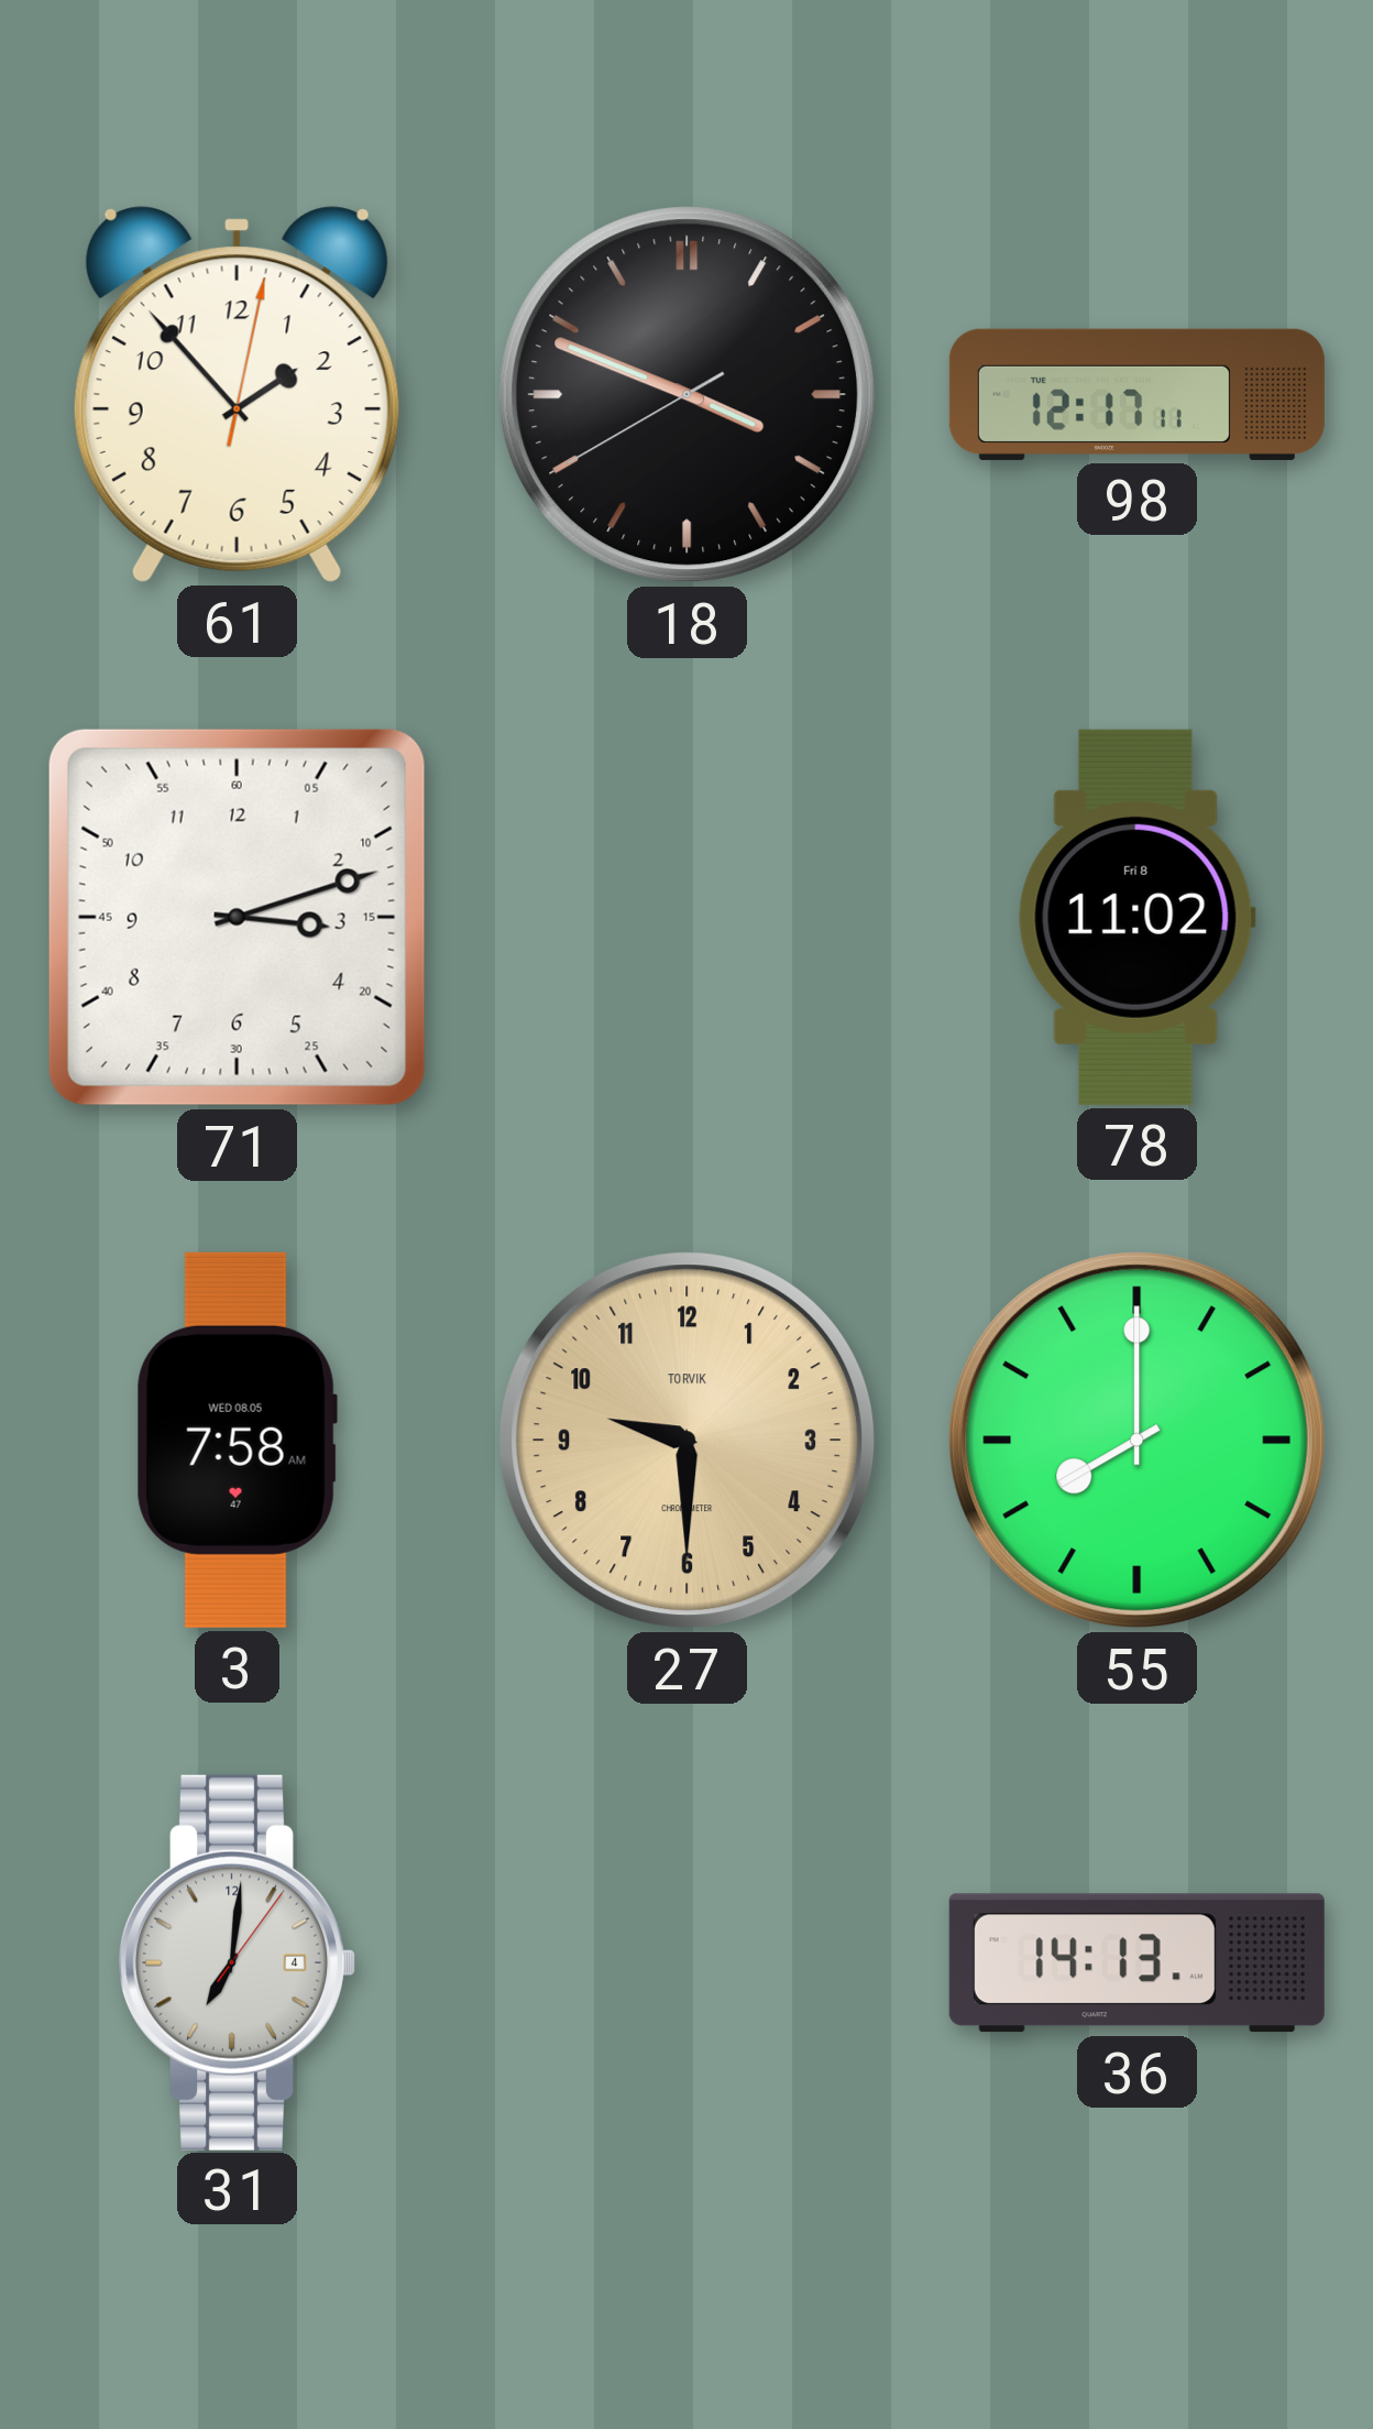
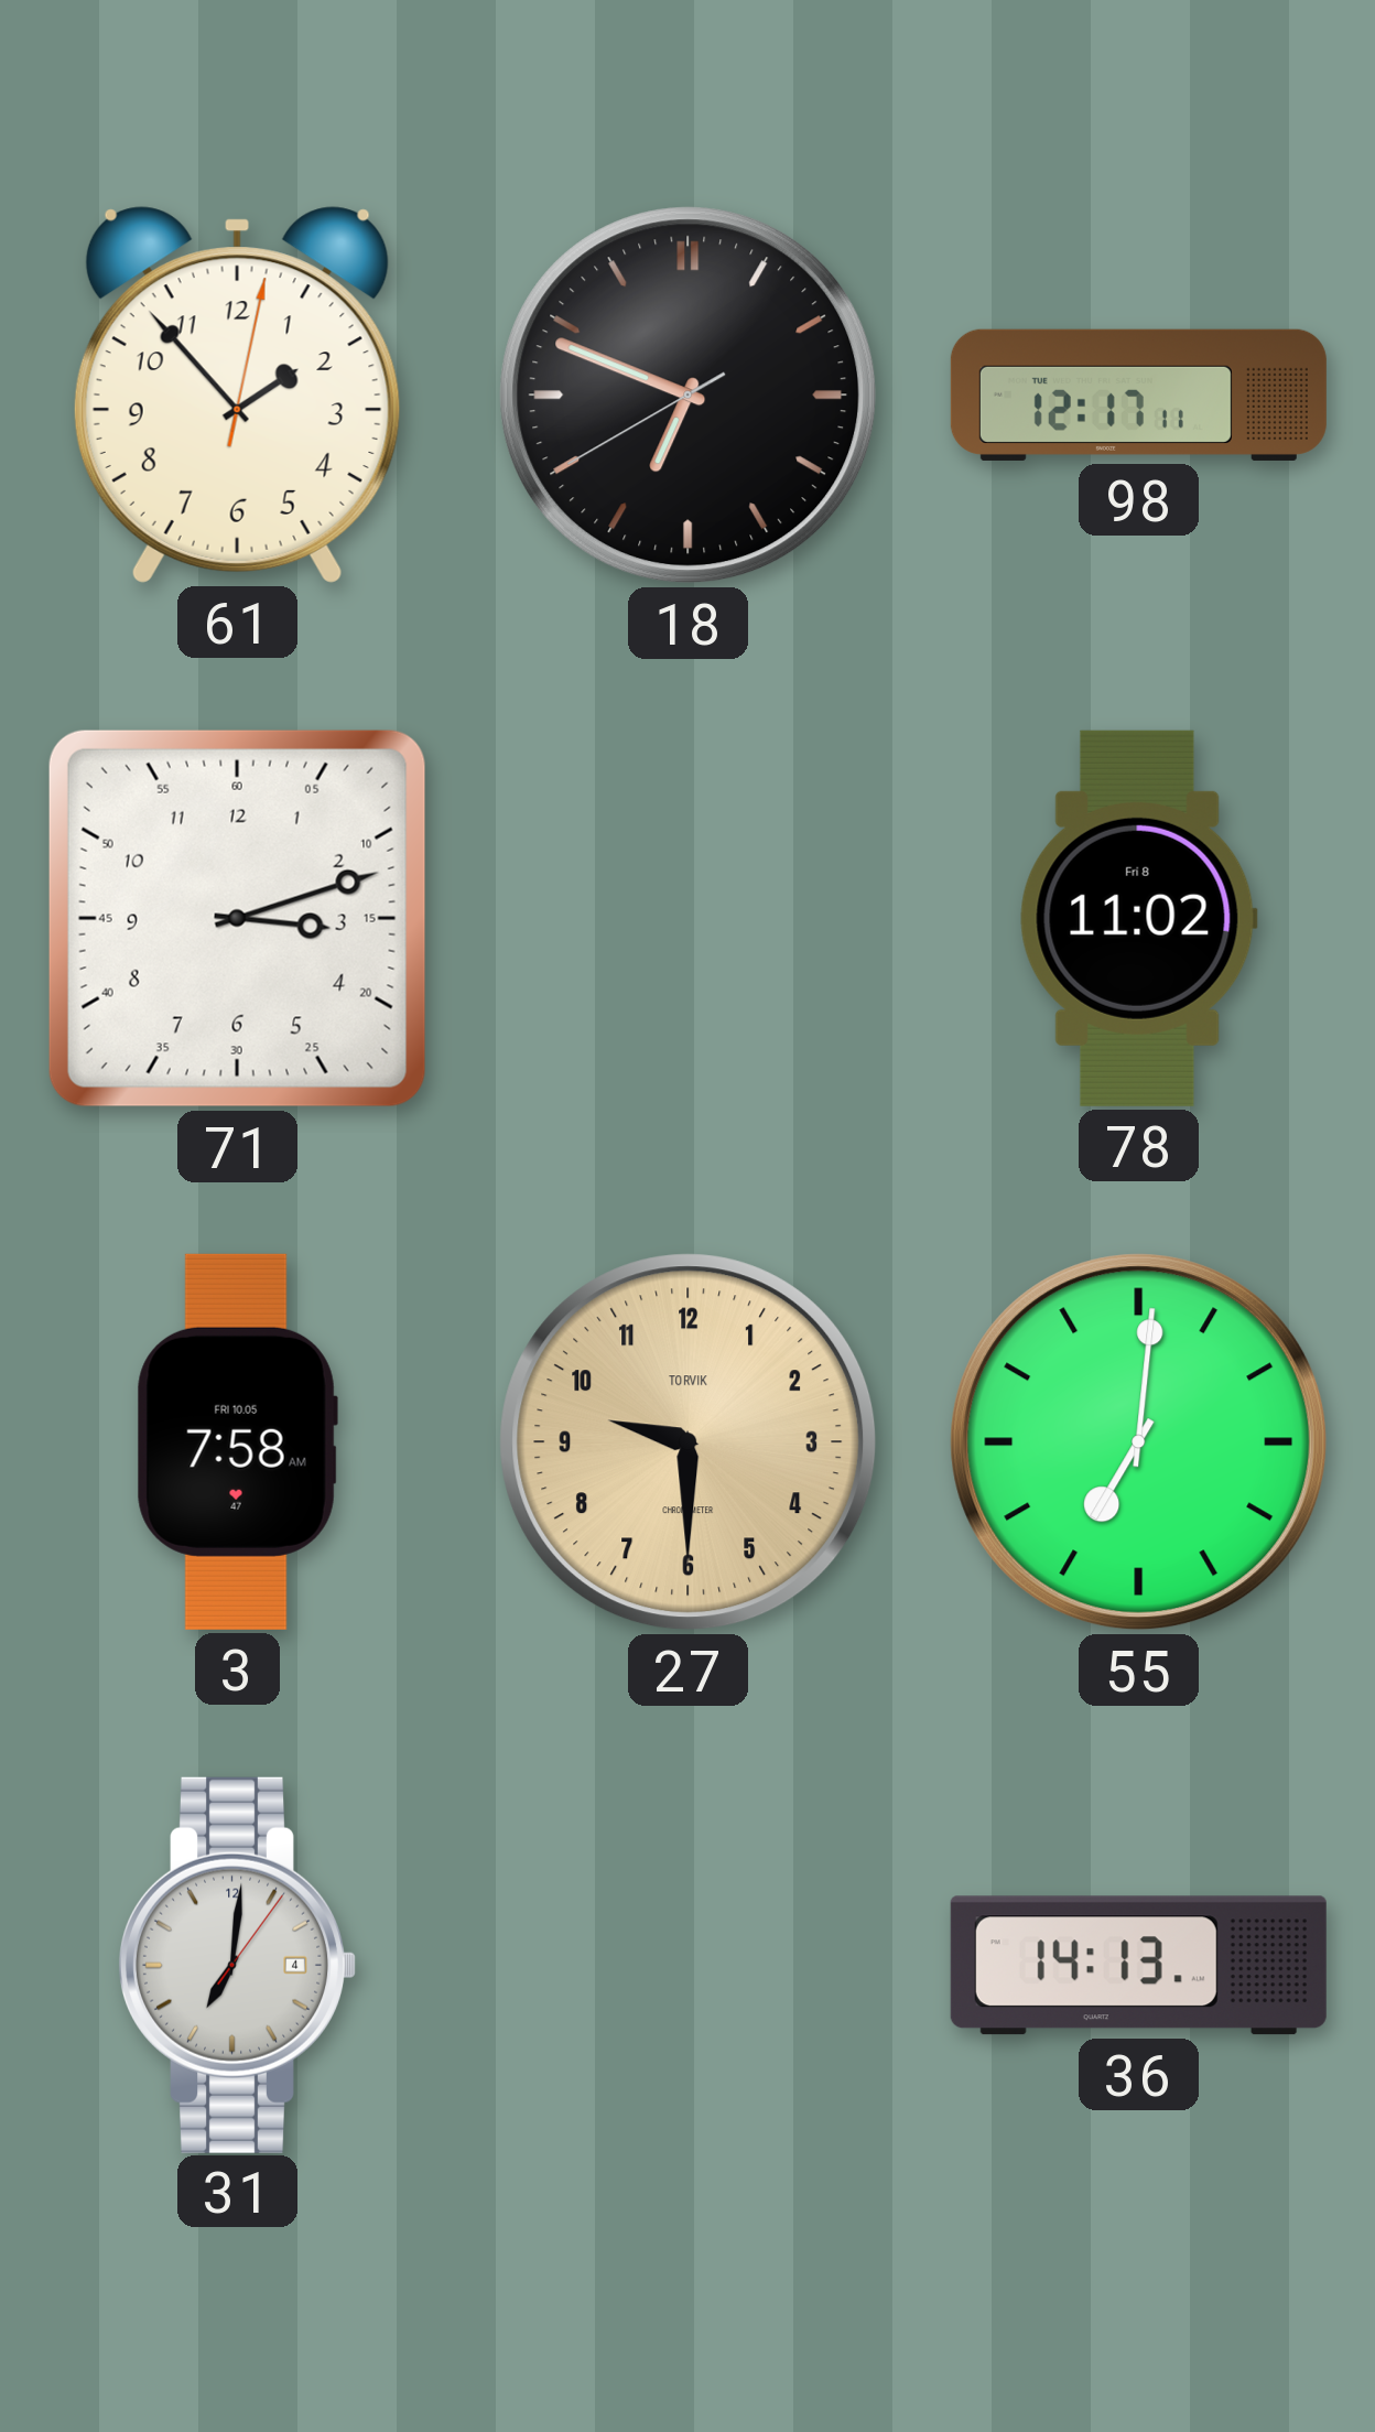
18: 3:48 -> 6:48 (689, 396)
3 date: WED 08.05 -> FRI 10.05 (237, 1441)
55: 8:00 -> 7:01 (1139, 1442)
